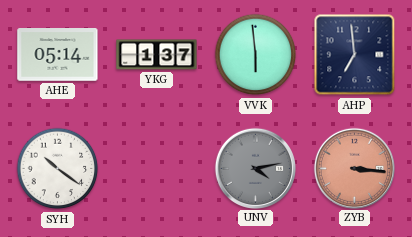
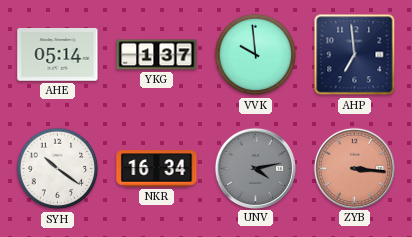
VVK: 5:59 -> 9:59 (256, 55)
NKR: none -> 16:34 (157, 169)
